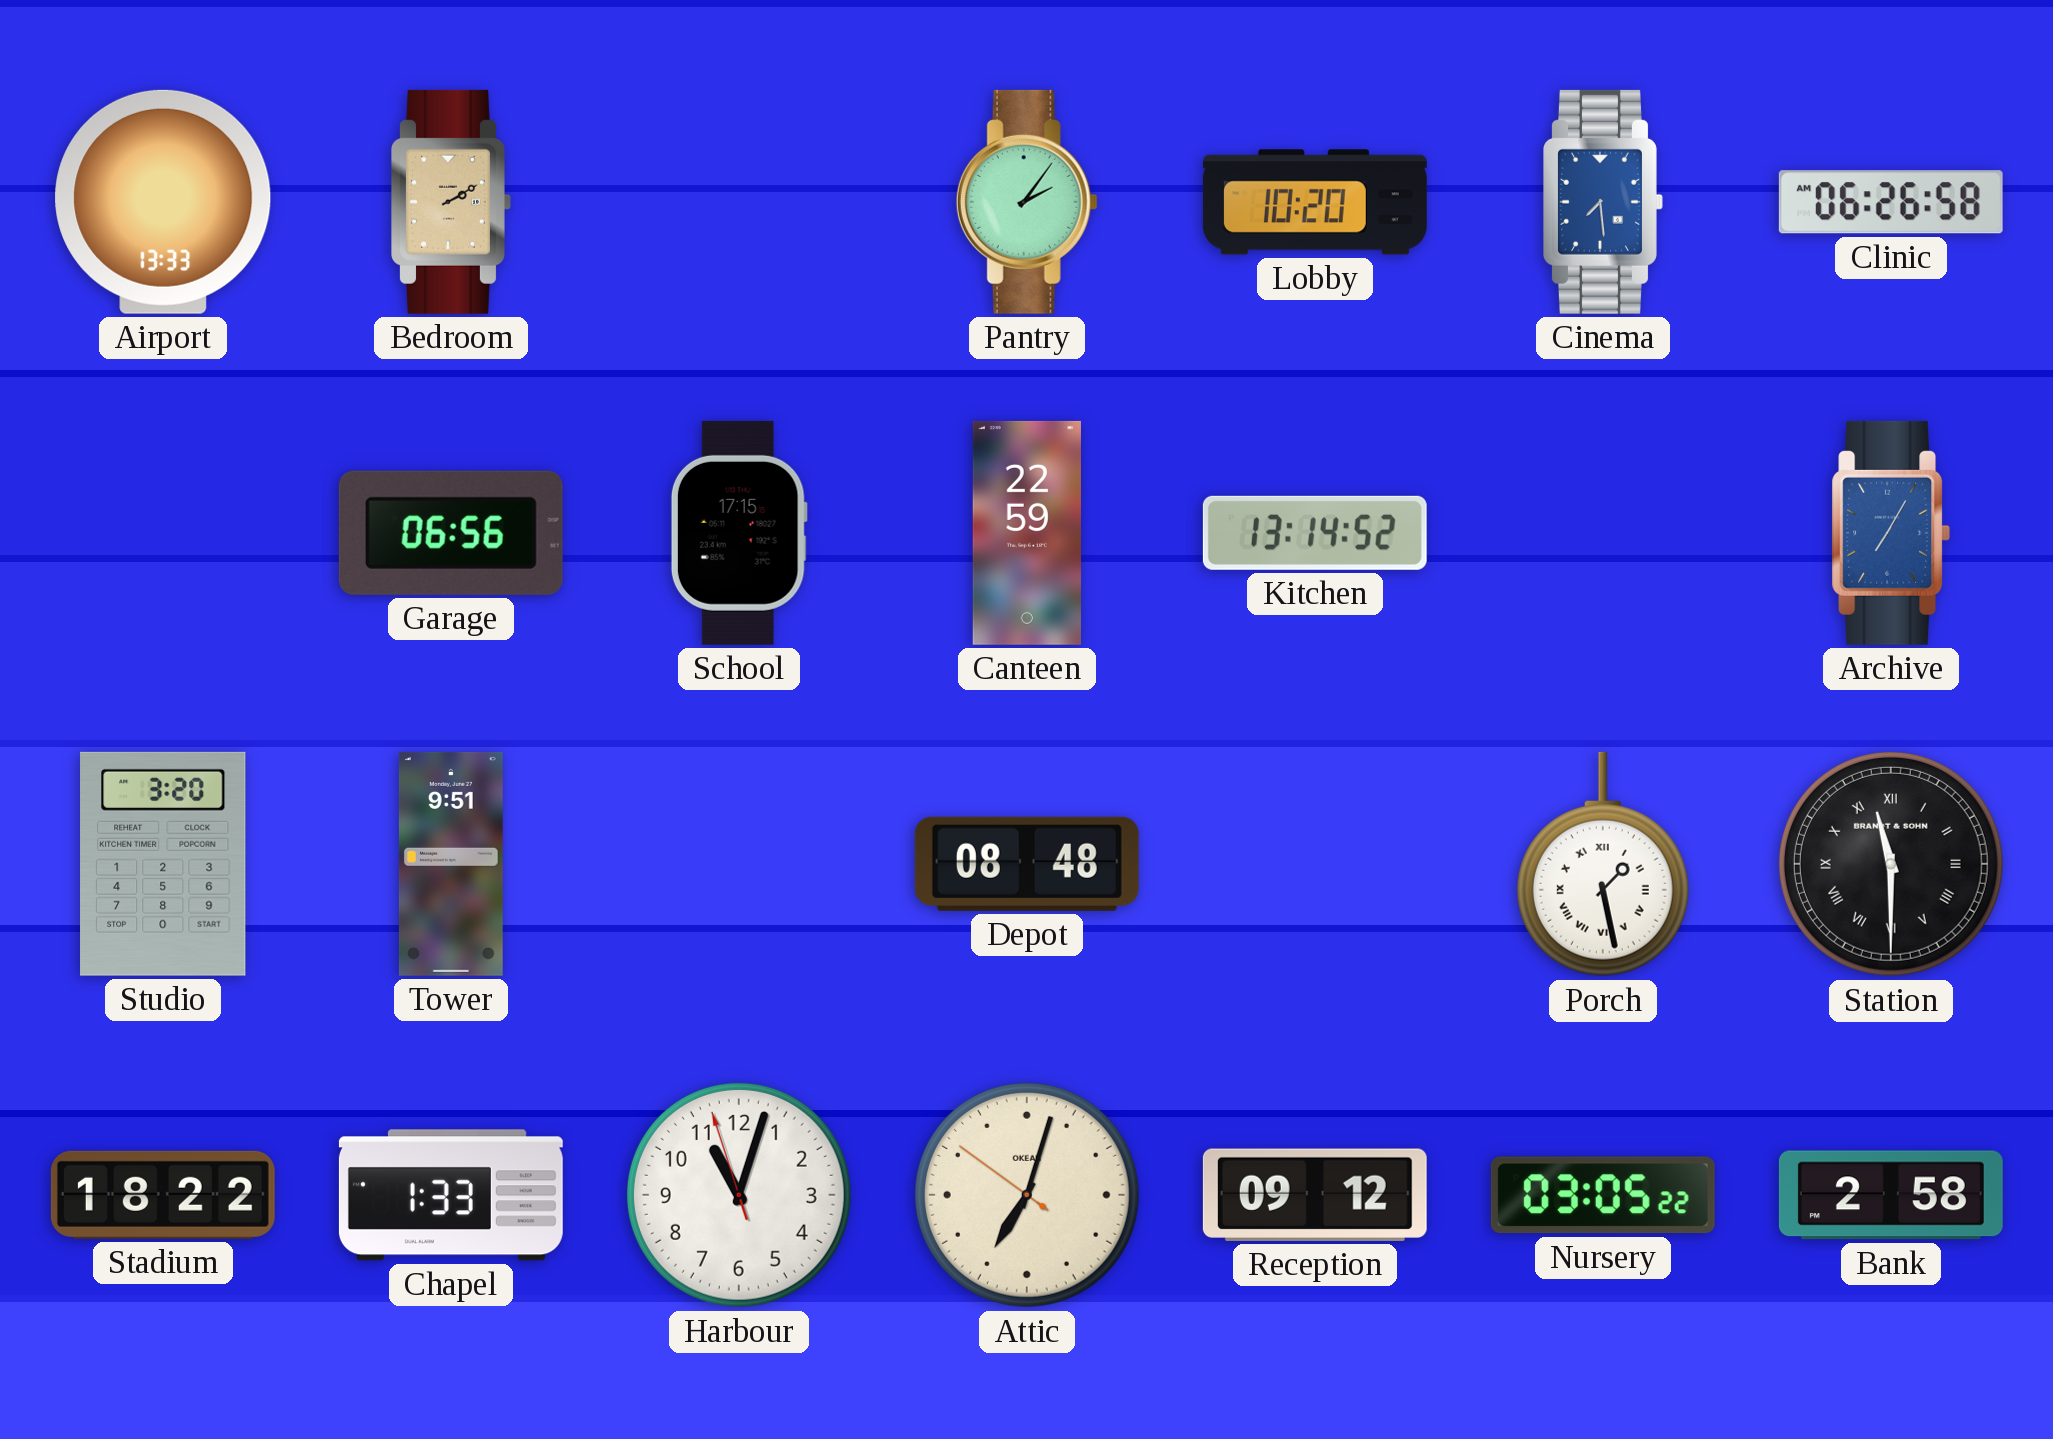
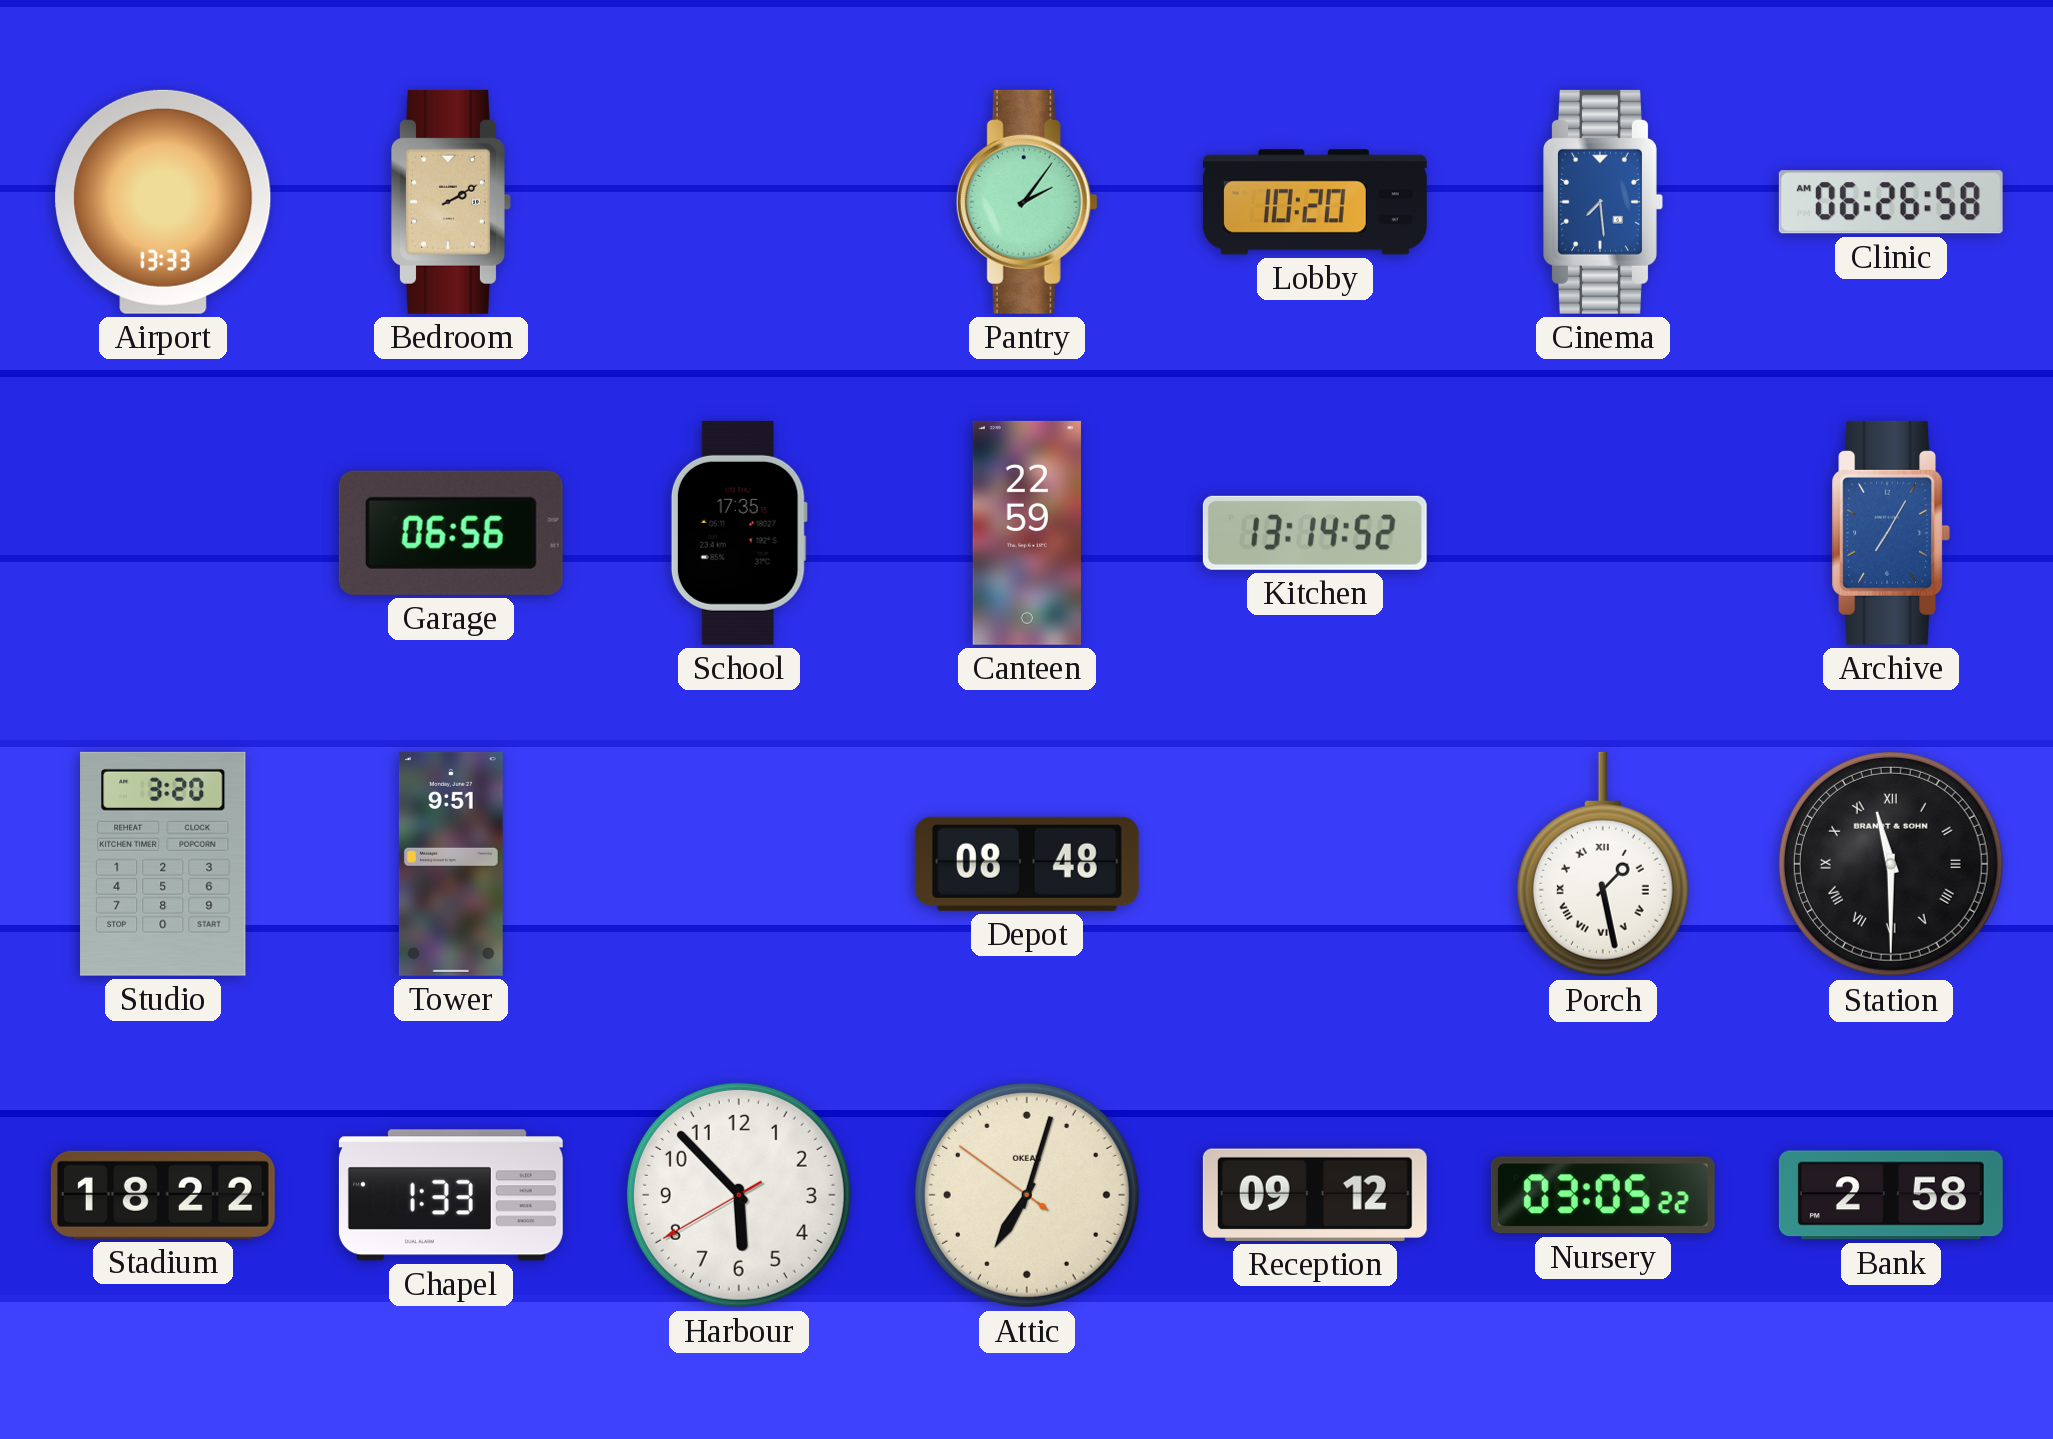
School: 17:15 -> 17:35 (739, 533)
Harbour: 11:02 -> 5:52 (739, 1195)
